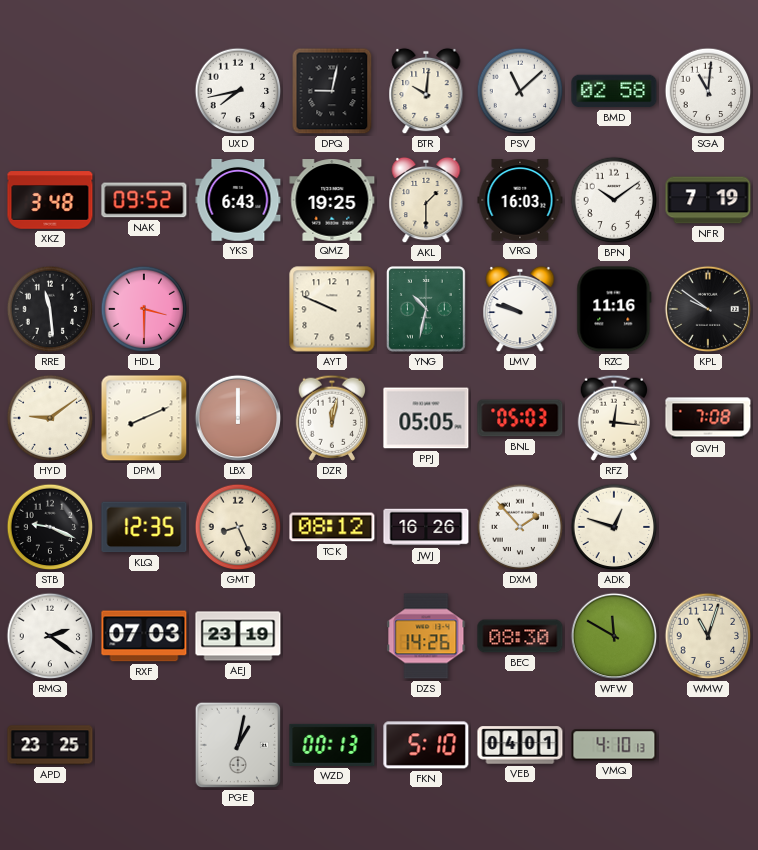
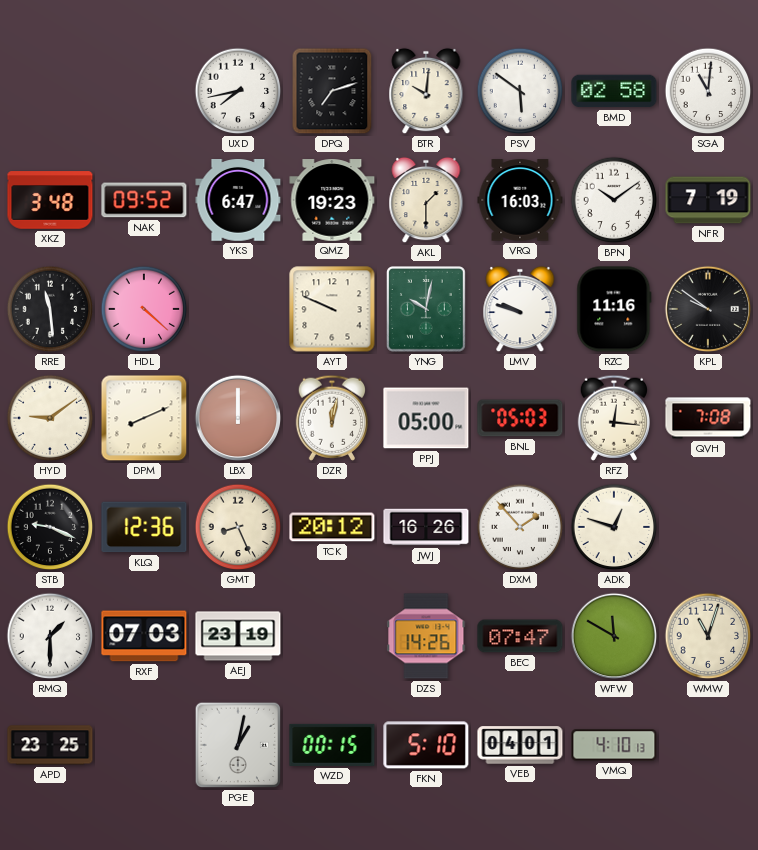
DPQ: 9:02 -> 7:12 (332, 91)
PSV: 11:08 -> 5:51 (520, 91)
YKS: 6:43 -> 6:47 (238, 201)
QMZ: 19:25 -> 19:23 (332, 200)
HDL: 3:30 -> 4:22 (144, 309)
YNG: 10:32 -> 10:02 (426, 310)
PPJ: 05:05 -> 05:00 (426, 418)
KLQ: 12:35 -> 12:36 (144, 527)
TCK: 08:12 -> 20:12 (332, 527)
RMQ: 2:21 -> 1:30 (50, 636)
BEC: 08:30 -> 07:47 (520, 636)
WZD: 00:13 -> 00:15 (332, 745)
